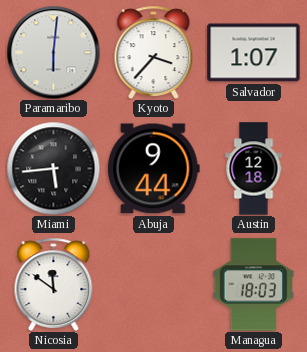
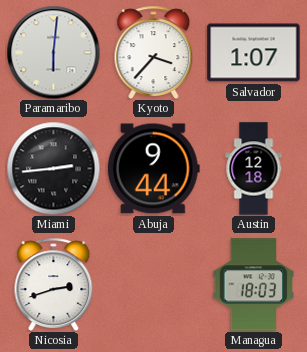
Miami: 5:44 -> 2:44 (53, 168)
Nicosia: 11:51 -> 2:42 (54, 284)
